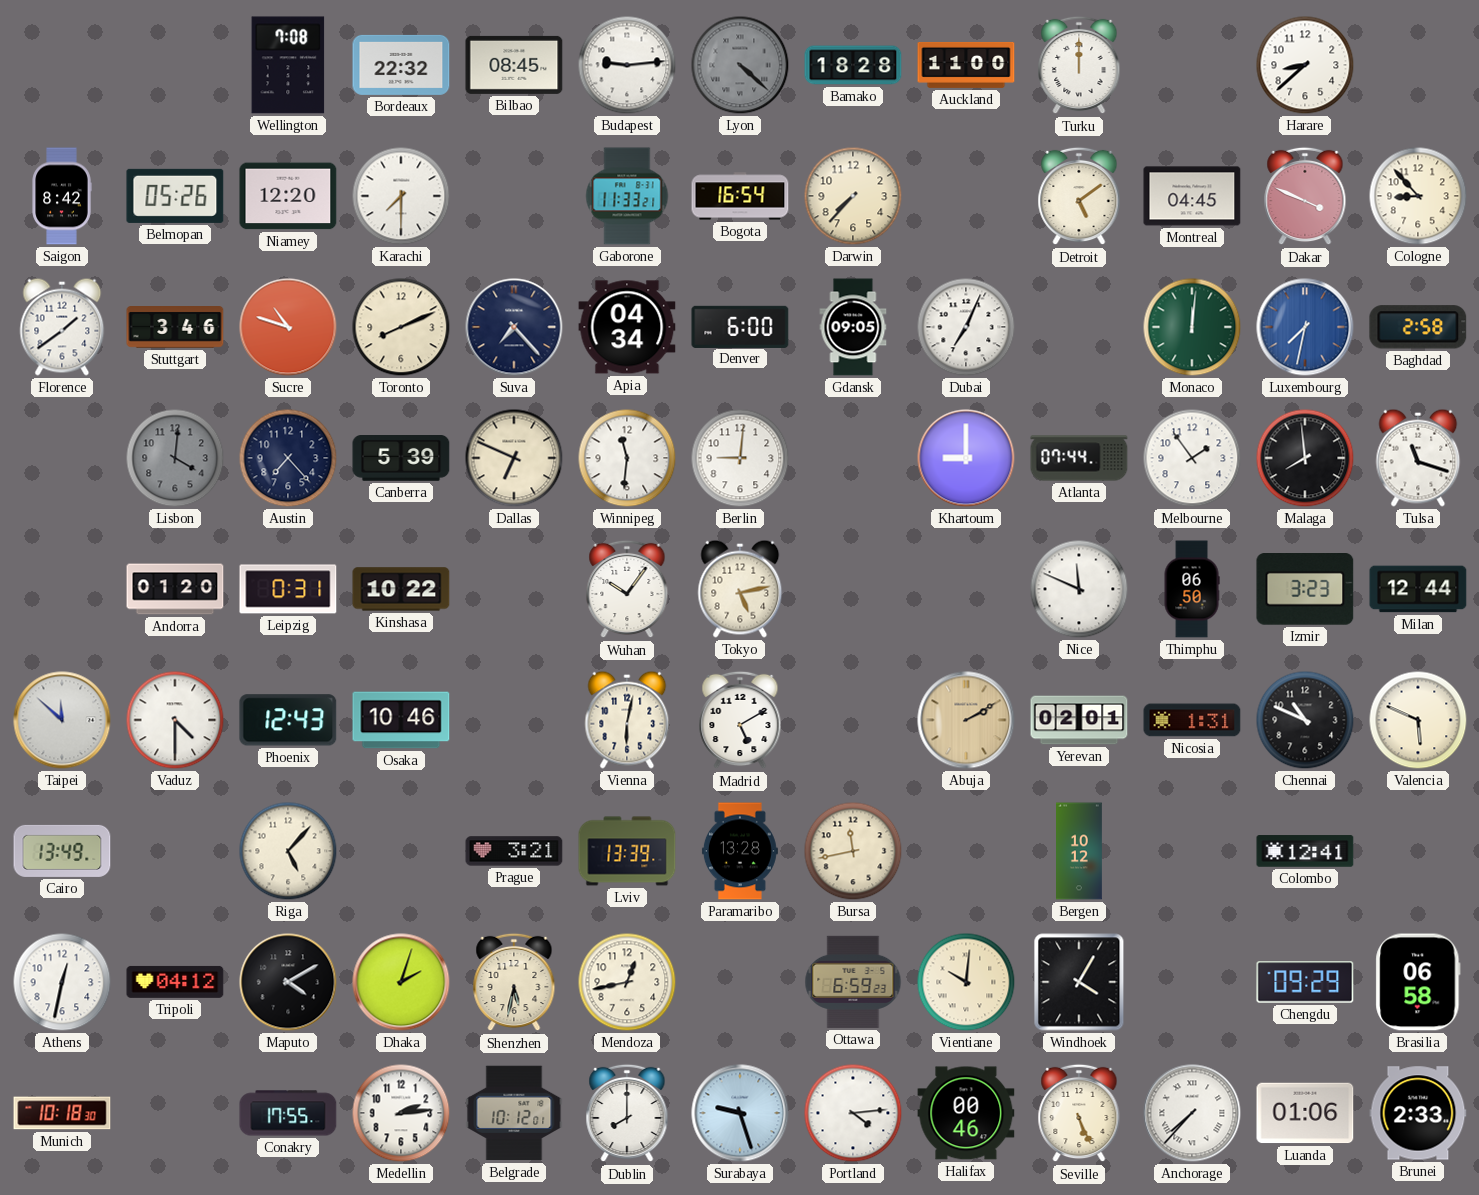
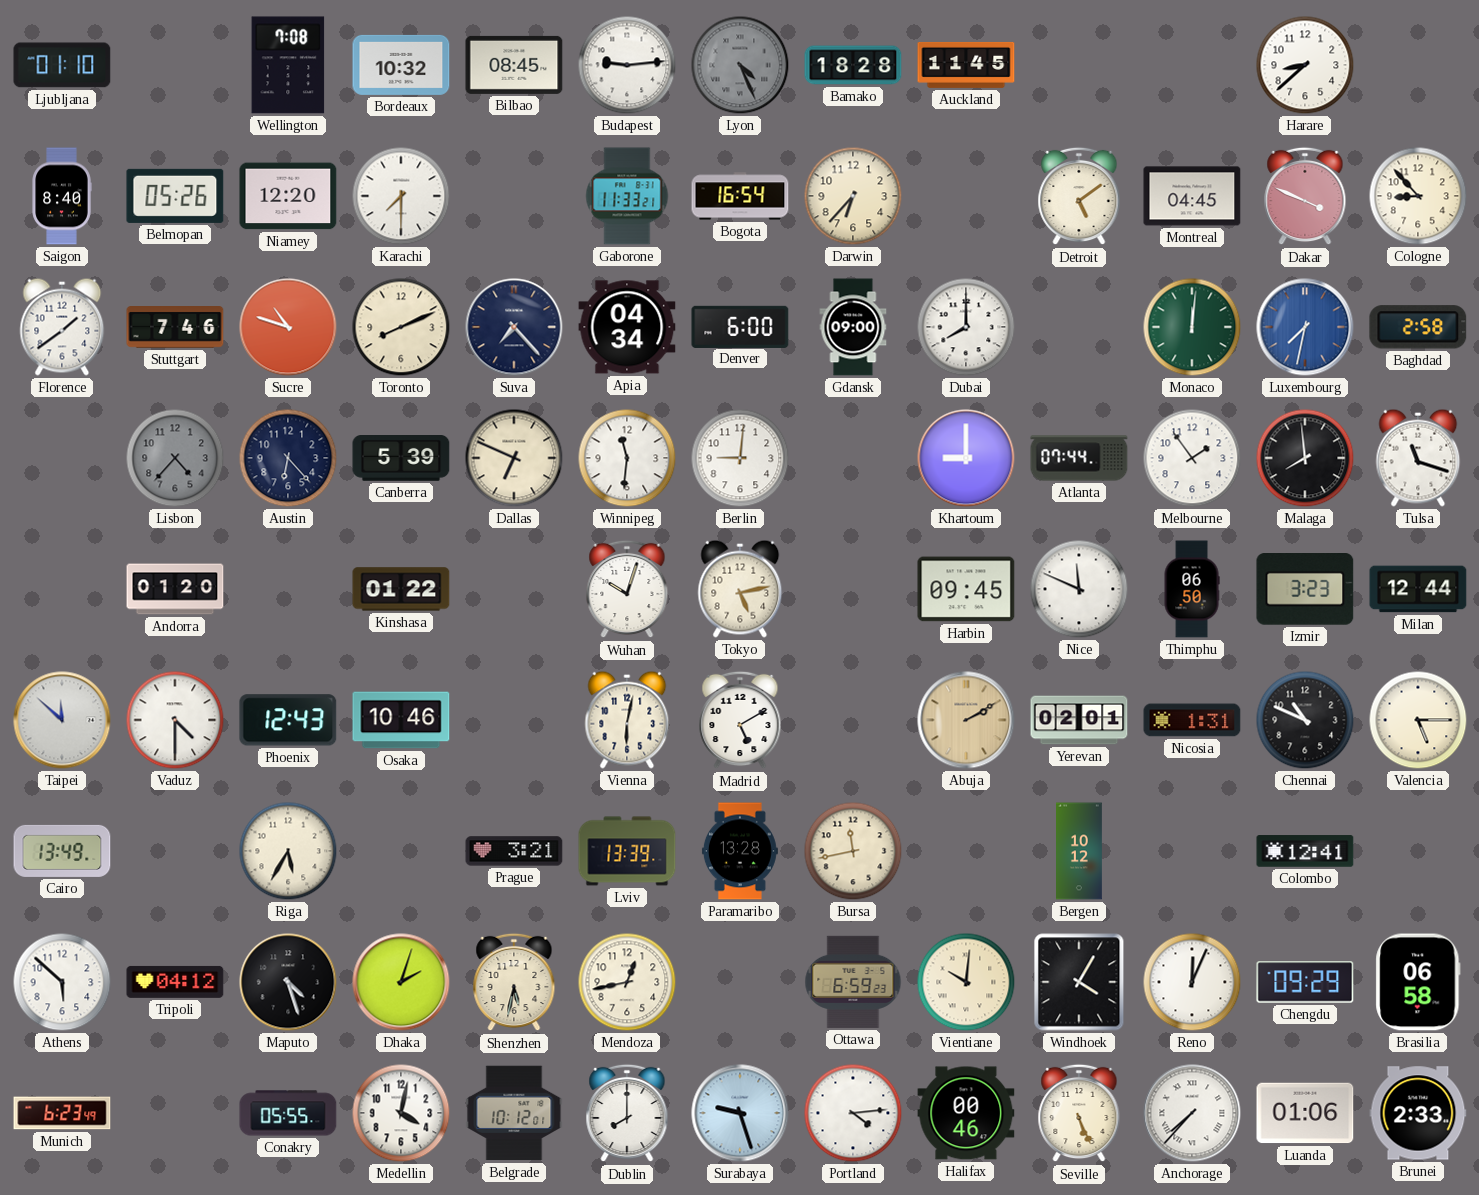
Ljubljana: none -> 01:10 (62, 65)
Bordeaux: 22:32 -> 10:32 (401, 65)
Lyon: 4:22 -> 4:26 (740, 65)
Auckland: 11:00 -> 11:45 (966, 65)
Turku: 12:00 -> none (1079, 65)
Saigon: 8:42 -> 8:40 (62, 196)
Darwin: 7:37 -> 6:37 (853, 196)
Stuttgart: 3:46 -> 7:46 (175, 328)
Gdansk: 09:05 -> 09:00 (853, 327)
Dubai: 7:04 -> 8:00 (966, 327)
Lisbon: 4:01 -> 4:37 (175, 458)
Austin: 7:23 -> 6:23 (288, 458)
Leipzig: 0:31 -> none (288, 589)
Kinshasa: 10:22 -> 01:22 (401, 589)
Wuhan: 10:06 -> 10:03 (627, 589)
Harbin: none -> 09:45 (966, 589)
Valencia: 5:49 -> 5:15 (1418, 720)
Riga: 5:07 -> 5:35 (288, 851)
Athens: 12:32 -> 5:52 (62, 982)
Maputo: 4:10 -> 4:27 (288, 982)
Reno: none -> 12:04 (1192, 982)
Munich: 10:18 -> 6:23 (62, 1113)
Conakry: 17:55 -> 05:55 (288, 1113)
Medellin: 2:14 -> 4:02 (401, 1113)
